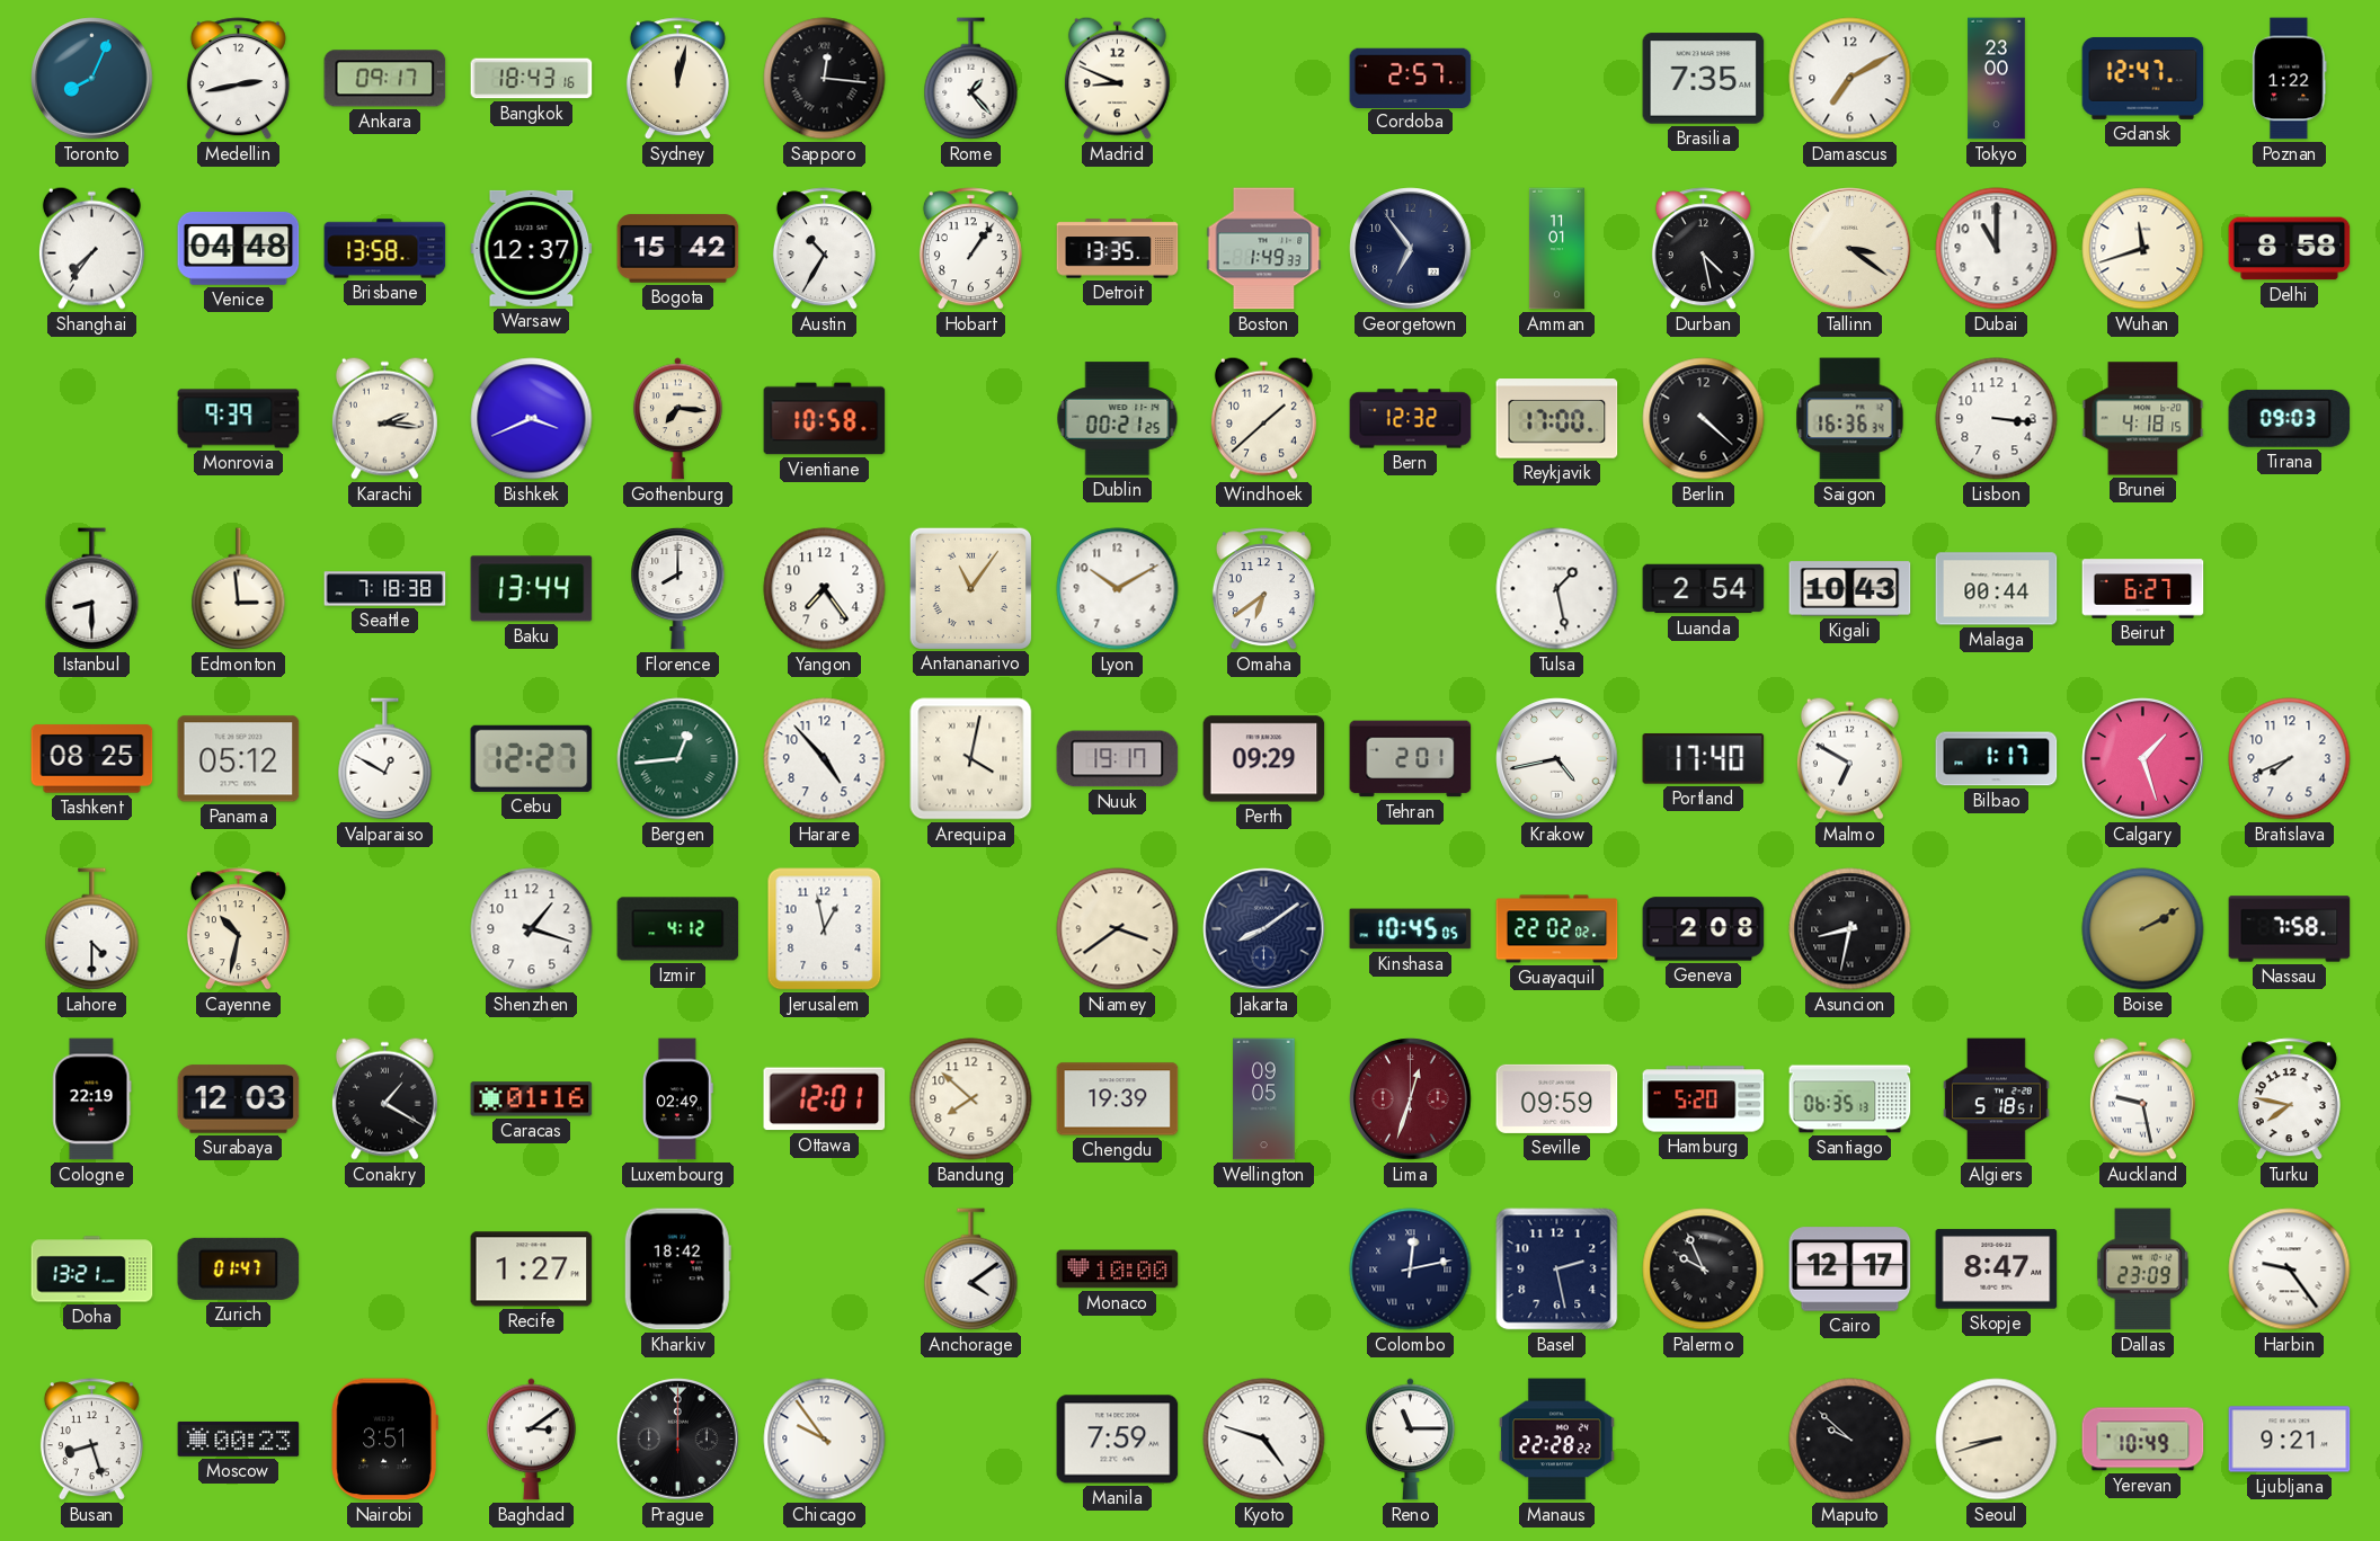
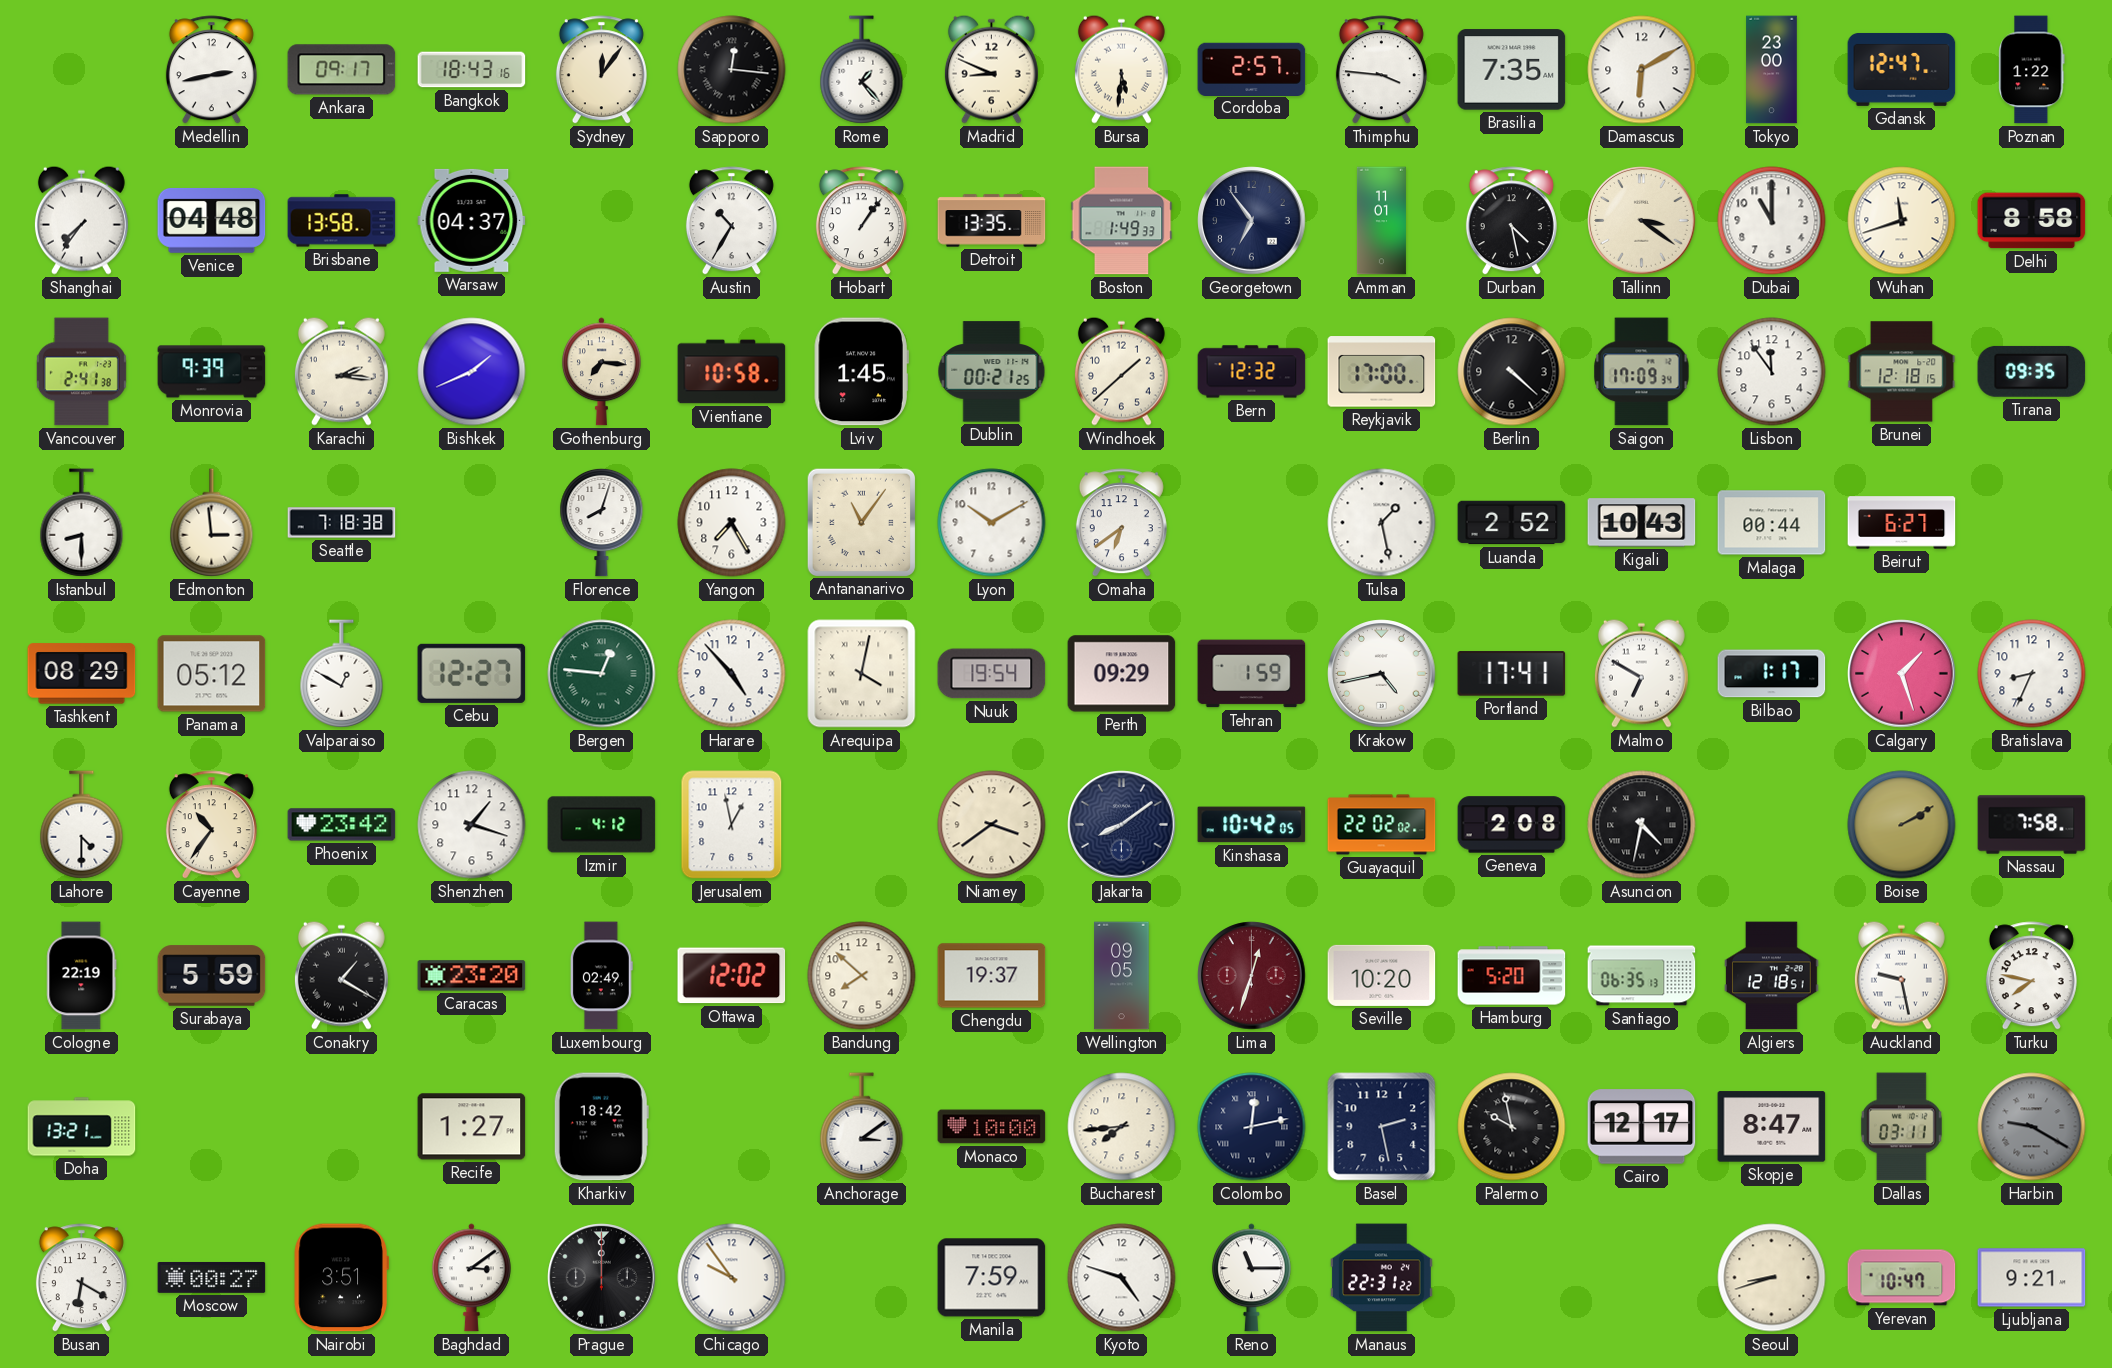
Toronto: 8:04 -> none (92, 79)
Sydney: 12:02 -> 12:06 (601, 70)
Bursa: none -> 5:31 (1121, 69)
Thimphu: none -> 3:46 (1381, 70)
Damascus: 7:10 -> 6:10 (1642, 70)
Warsaw: 12:37 -> 04:37 (472, 220)
Bogota: 15:42 -> none (678, 249)
Vancouver: none -> 2:41 (81, 372)
Bishkek: 3:41 -> 1:41 (472, 372)
Lviv: none -> 1:45 (861, 372)
Saigon: 16:36 -> 17:09 (1642, 372)
Lisbon: 3:16 -> 11:54 (1772, 372)
Brunei: 4:18 -> 12:18 (1902, 372)
Tirana: 09:03 -> 09:35 (2032, 371)
Baku: 13:44 -> none (532, 589)
Florence: 8:00 -> 8:03 (602, 522)
Yangon: 7:24 -> 7:25 (732, 523)
Luanda: 2:54 -> 2:52 (1512, 523)
Tashkent: 08:25 -> 08:29 (82, 674)
Bergen: 12:44 -> 12:46 (602, 674)
Nuuk: 19:17 -> 19:54 (992, 674)
Tehran: 2:01 -> 1:59 (1252, 674)
Portland: 17:40 -> 17:41 (1512, 674)
Bratislava: 7:41 -> 8:34 (2032, 674)
Cayenne: 10:32 -> 10:36 (211, 825)
Phoenix: none -> 23:42 (342, 825)
Kinshasa: 10:45 -> 10:42 (1252, 825)
Asuncion: 8:32 -> 4:32 (1642, 825)
Surabaya: 12:03 -> 5:59 (212, 976)
Caracas: 01:16 -> 23:20 (472, 976)
Ottawa: 12:01 -> 12:02 (732, 976)
Chengdu: 19:39 -> 19:37 (992, 976)
Seville: 09:59 -> 10:20 (1382, 975)
Algiers: 5:18 -> 12:18 (1772, 976)
Zurich: 01:47 -> none (239, 1268)
Anchorage: 4:09 -> 3:09 (862, 1127)
Bucharest: none -> 7:44 (1122, 1127)
Palermo: 9:56 -> 9:58 (1512, 1127)
Dallas: 23:09 -> 03:11 (1901, 1127)
Harbin: 9:24 -> 9:20 (2032, 1127)
Harbin dial: white -> grey (2032, 1127)
Busan: 8:27 -> 6:20 (81, 1278)
Moscow: 00:23 -> 00:27 (212, 1277)
Manaus: 22:28 -> 22:31 (1381, 1278)
Maputo: 9:52 -> none (1850, 1440)
Yerevan: 10:49 -> 10:47 (1902, 1278)
